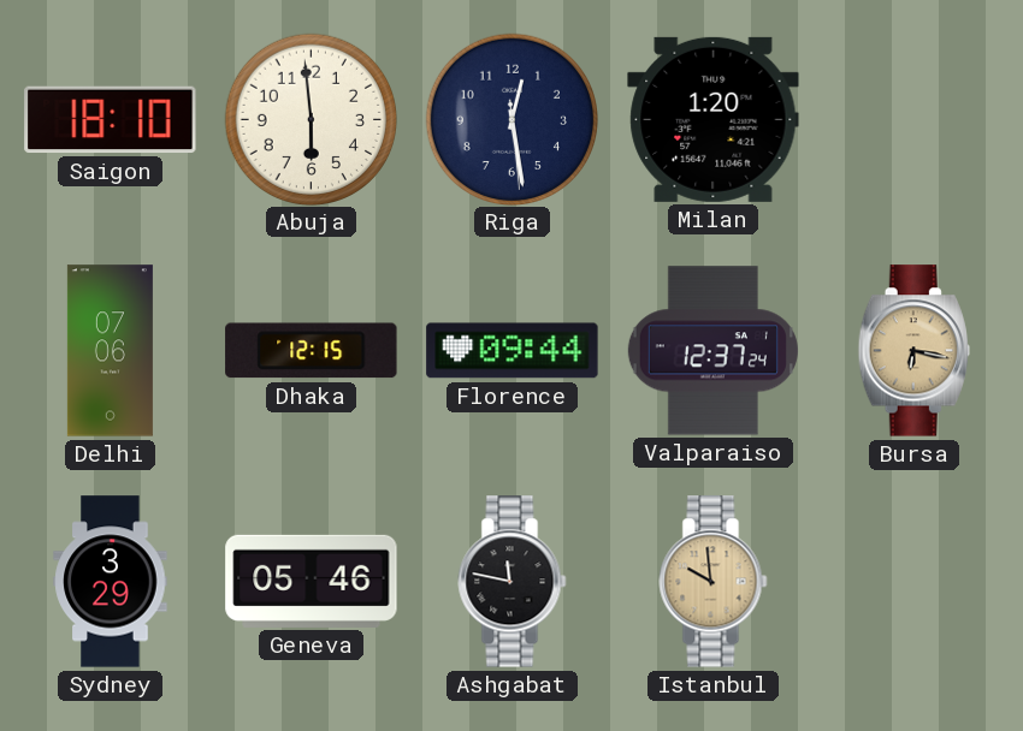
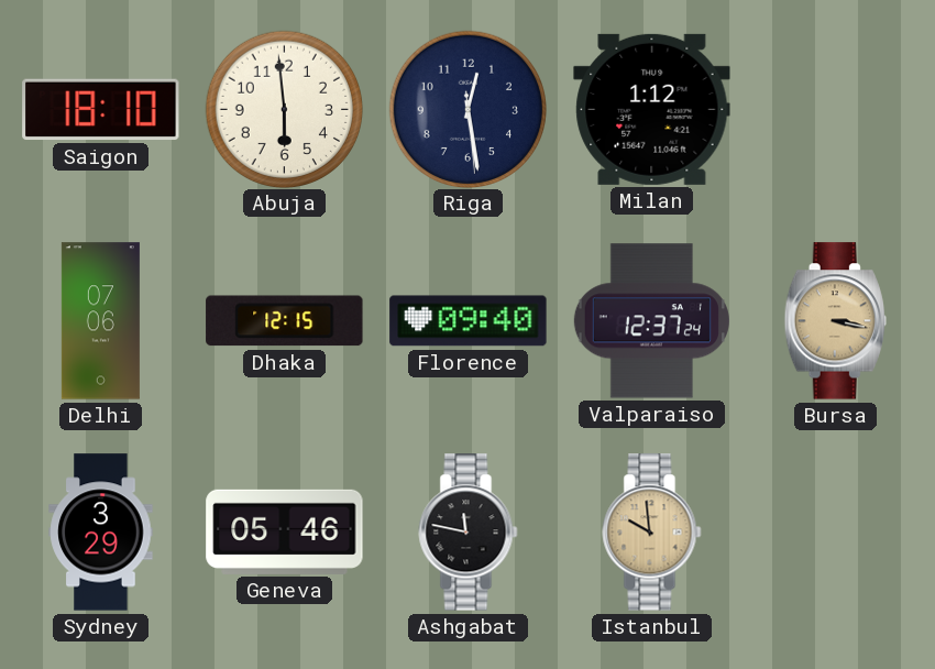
Milan: 1:20 -> 1:12 (652, 109)
Florence: 09:44 -> 09:40 (469, 321)
Bursa: 6:17 -> 3:17 (835, 321)
